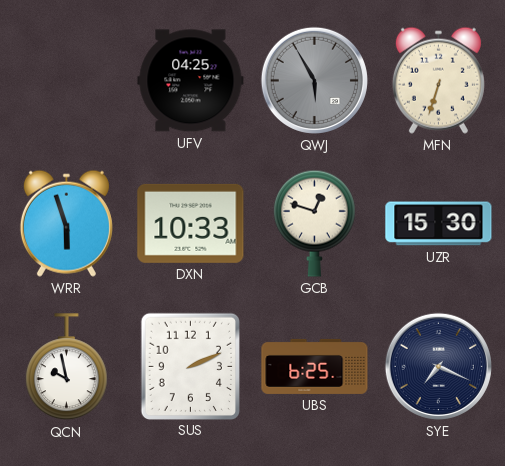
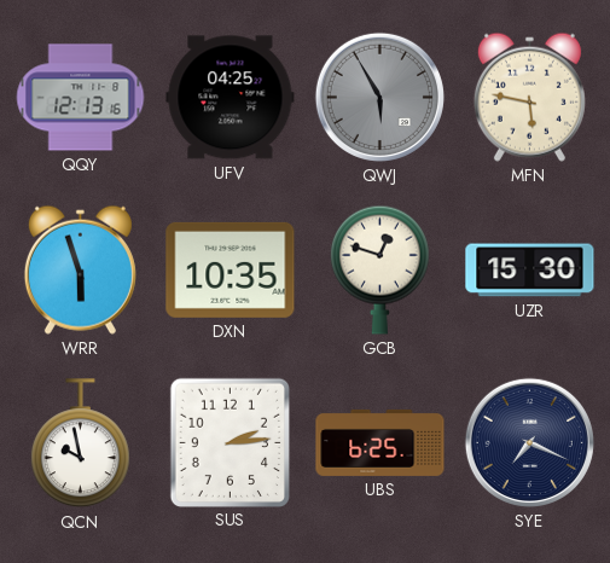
QQY: none -> 12:13 (81, 98)
MFN: 6:33 -> 5:47 (529, 97)
DXN: 10:33 -> 10:35 (231, 269)
SUS: 2:11 -> 2:14 (230, 442)
